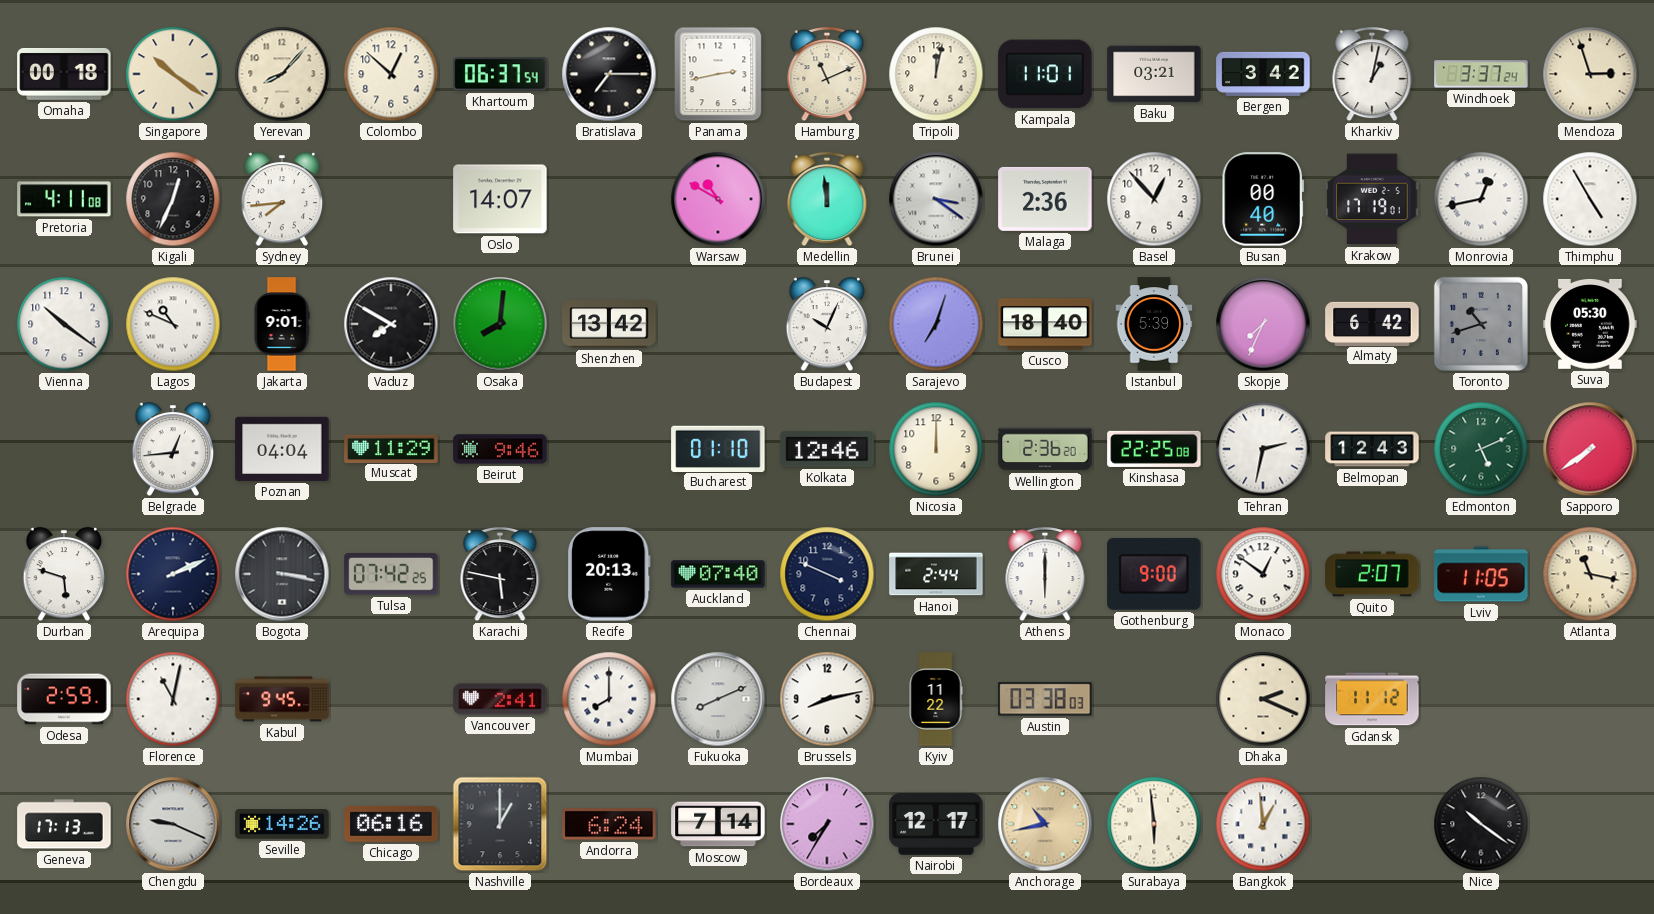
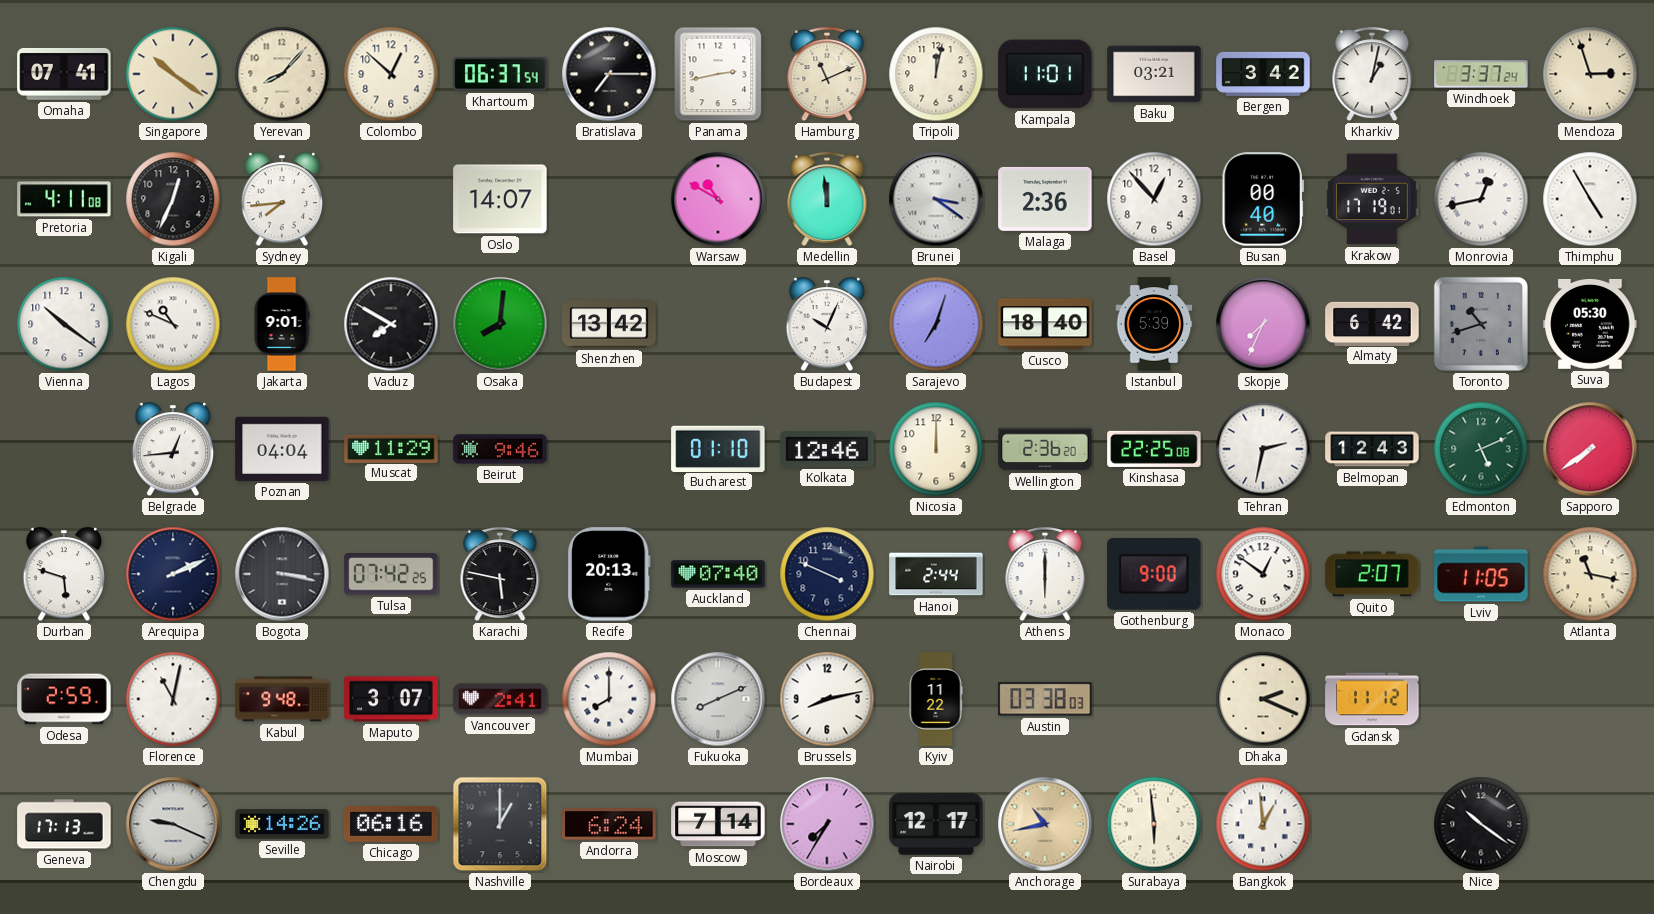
Omaha: 00:18 -> 07:41 (64, 74)
Kabul: 9:45 -> 9:48 (282, 699)
Maputo: none -> 3:07 (391, 699)
